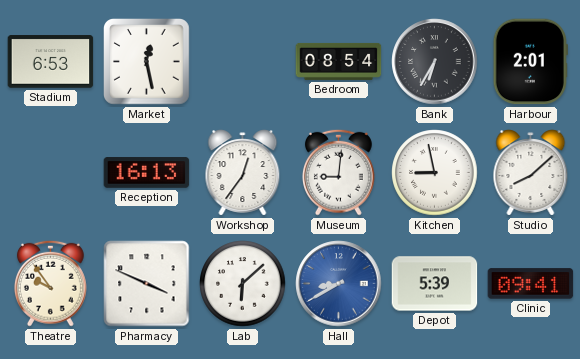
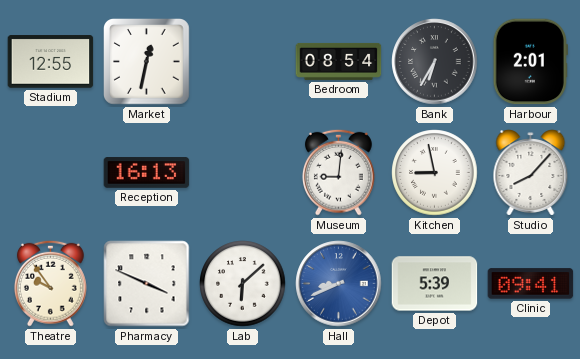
Stadium: 6:53 -> 12:55 (51, 62)
Market: 12:28 -> 12:32 (147, 62)
Workshop: 12:36 -> none (243, 173)
Studio: 8:08 -> 8:07 (531, 173)
Hall: 8:40 -> 8:41 (339, 284)
